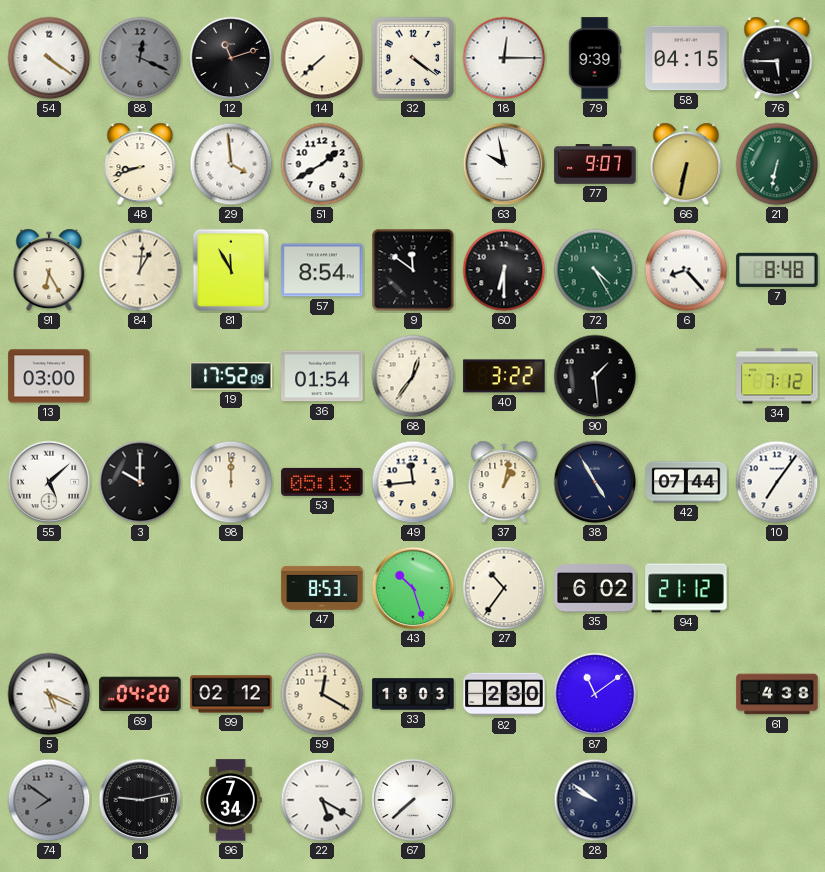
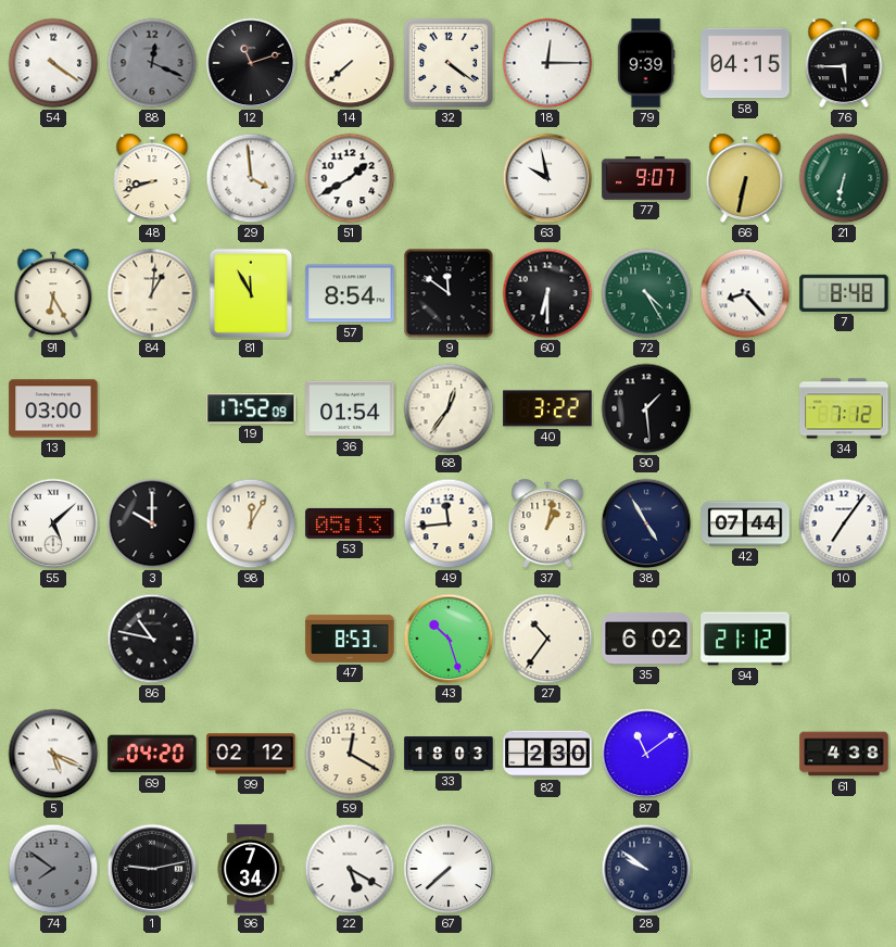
98: 12:00 -> 12:05 (251, 523)
86: none -> 10:47 (152, 639)
